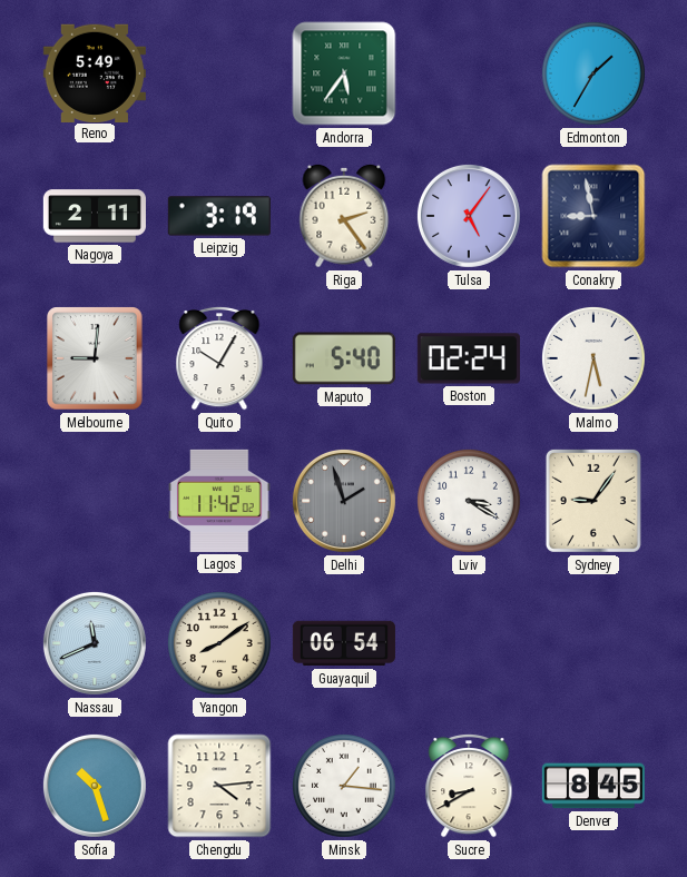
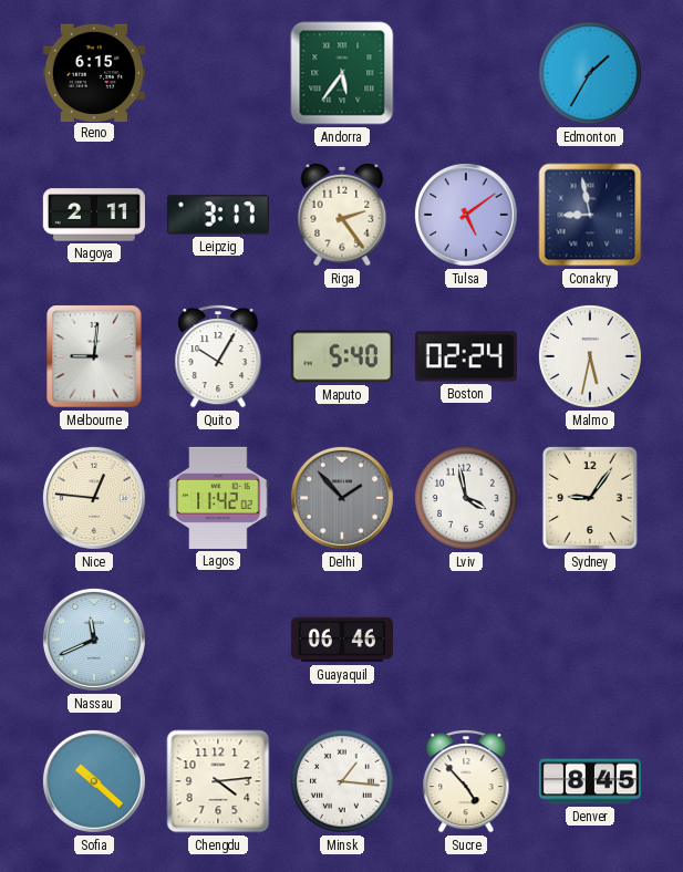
Reno: 5:49 -> 6:15 (94, 72)
Leipzig: 3:19 -> 3:17 (218, 215)
Tulsa: 5:06 -> 5:09 (466, 215)
Nice: none -> 12:46 (94, 498)
Delhi: 1:57 -> 1:53 (342, 498)
Lviv: 3:20 -> 3:58 (466, 498)
Yangon: 8:09 -> none (219, 643)
Guayaquil: 06:54 -> 06:46 (342, 640)
Sofia: 10:27 -> 10:22 (94, 781)
Sucre: 8:40 -> 4:53 (466, 781)
